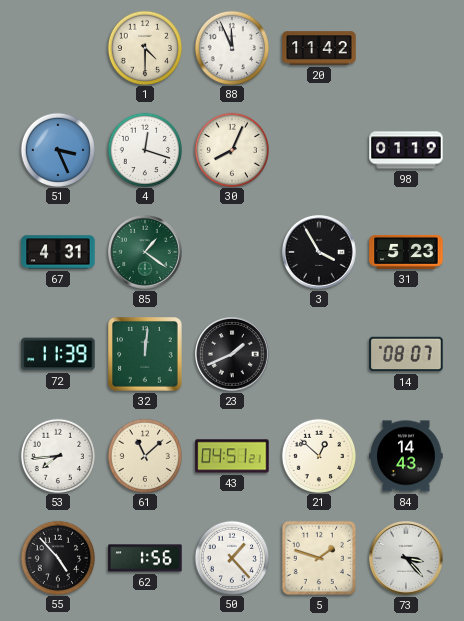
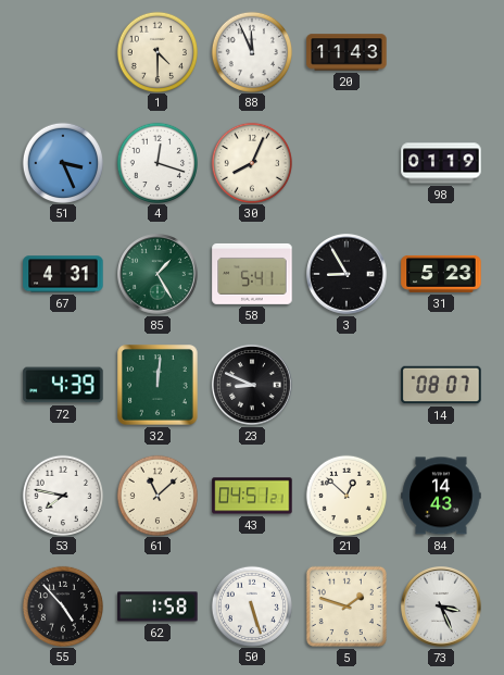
20: 11:42 -> 11:43 (346, 52)
85: 1:21 -> 1:25 (159, 275)
58: none -> 5:41 (252, 274)
3: 3:55 -> 8:55 (348, 275)
72: 11:39 -> 4:39 (63, 385)
23: 1:41 -> 8:49 (253, 386)
53: 7:44 -> 7:47 (62, 495)
62: 1:56 -> 1:58 (157, 607)
50: 1:23 -> 5:27 (251, 605)
73: 3:23 -> 3:26 (442, 608)
